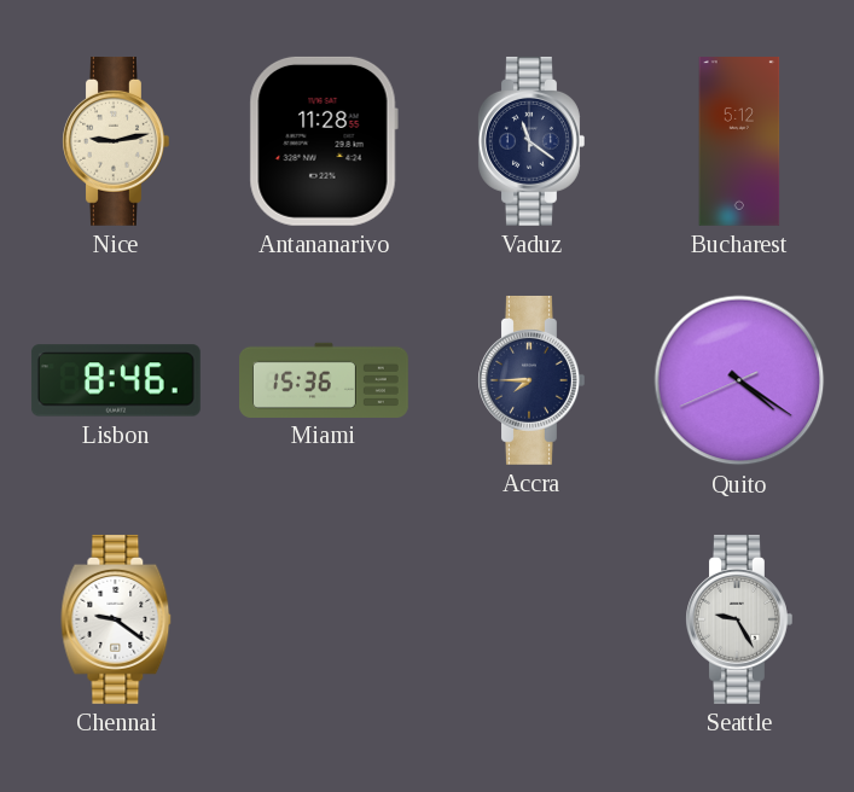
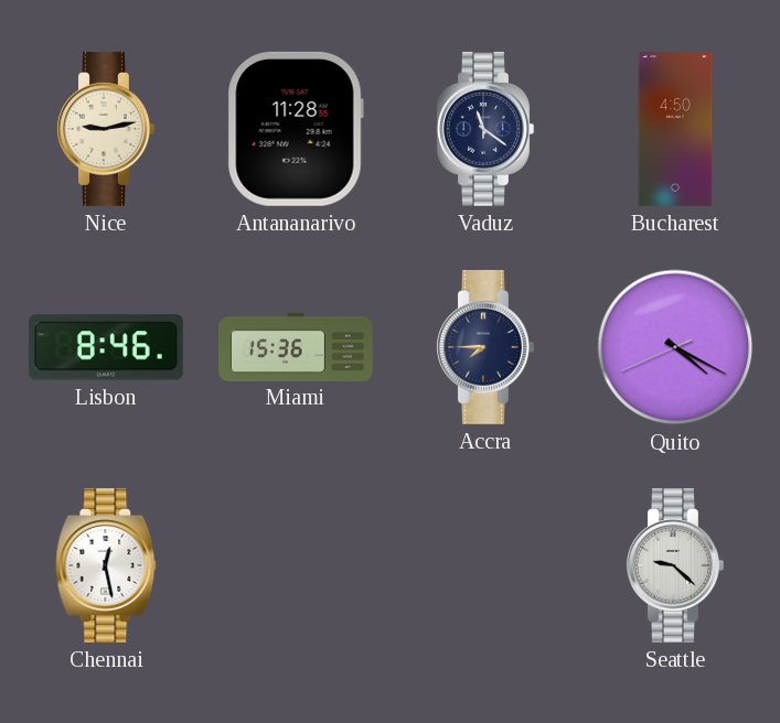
Bucharest: 5:12 -> 4:50 (675, 130)
Quito: 4:20 -> 4:19 (675, 347)
Chennai: 9:21 -> 12:28 (106, 565)
Seattle: 9:25 -> 9:22 (675, 565)
